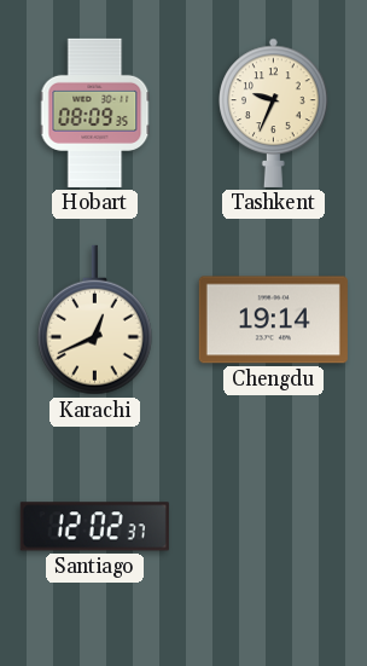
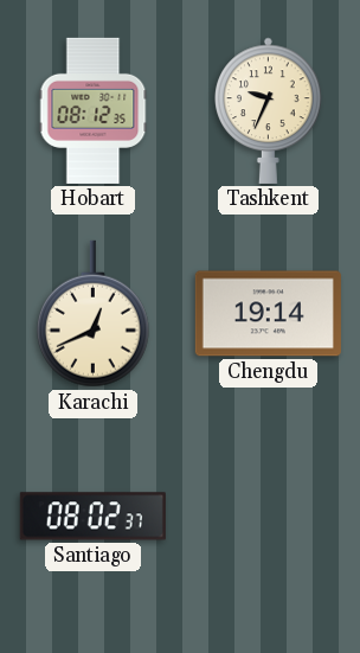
Hobart: 08:09 -> 08:12 (94, 110)
Santiago: 12:02 -> 08:02 (92, 517)
